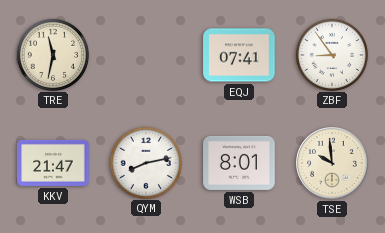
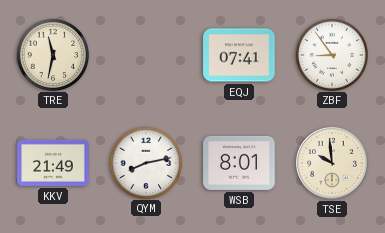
KKV: 21:47 -> 21:49 (53, 163)
